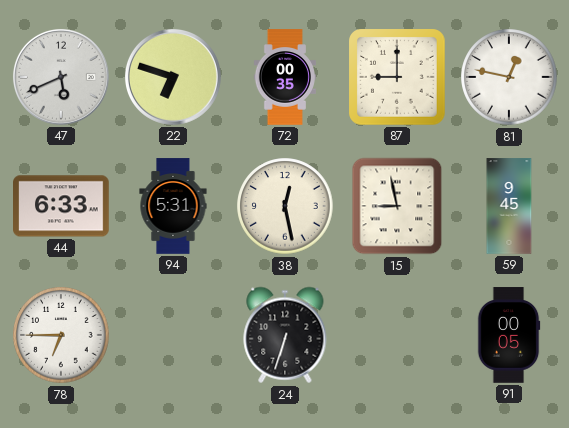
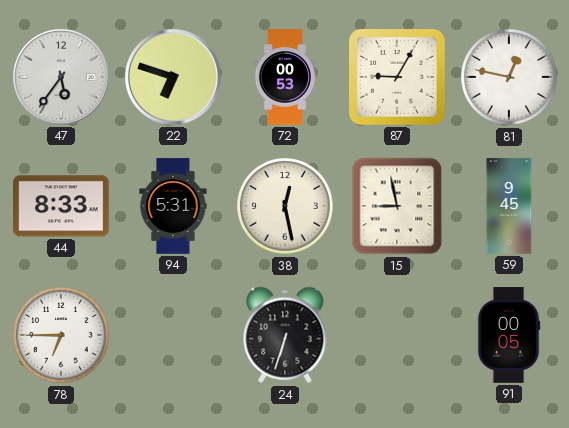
47: 5:41 -> 5:36 (61, 77)
72: 00:35 -> 00:53 (285, 77)
87: 9:00 -> 9:05 (398, 78)
44: 6:33 -> 8:33 (61, 206)
